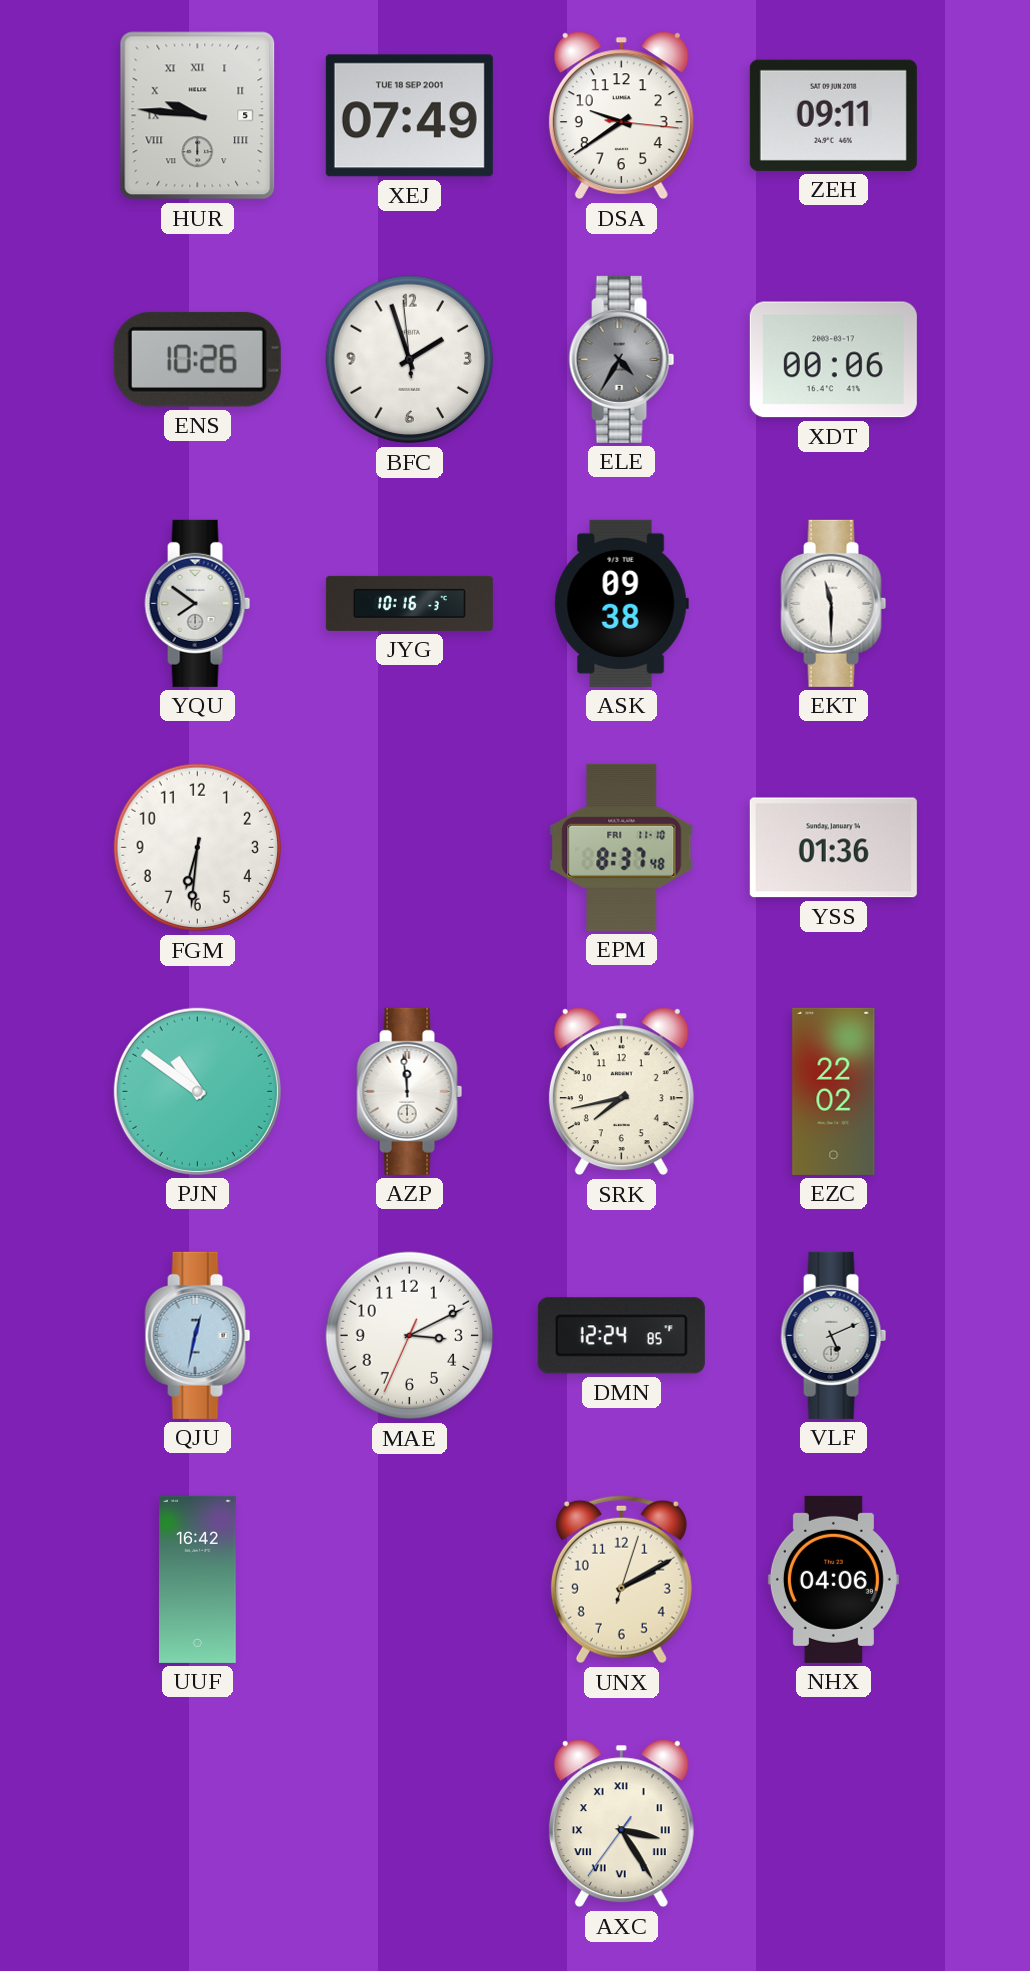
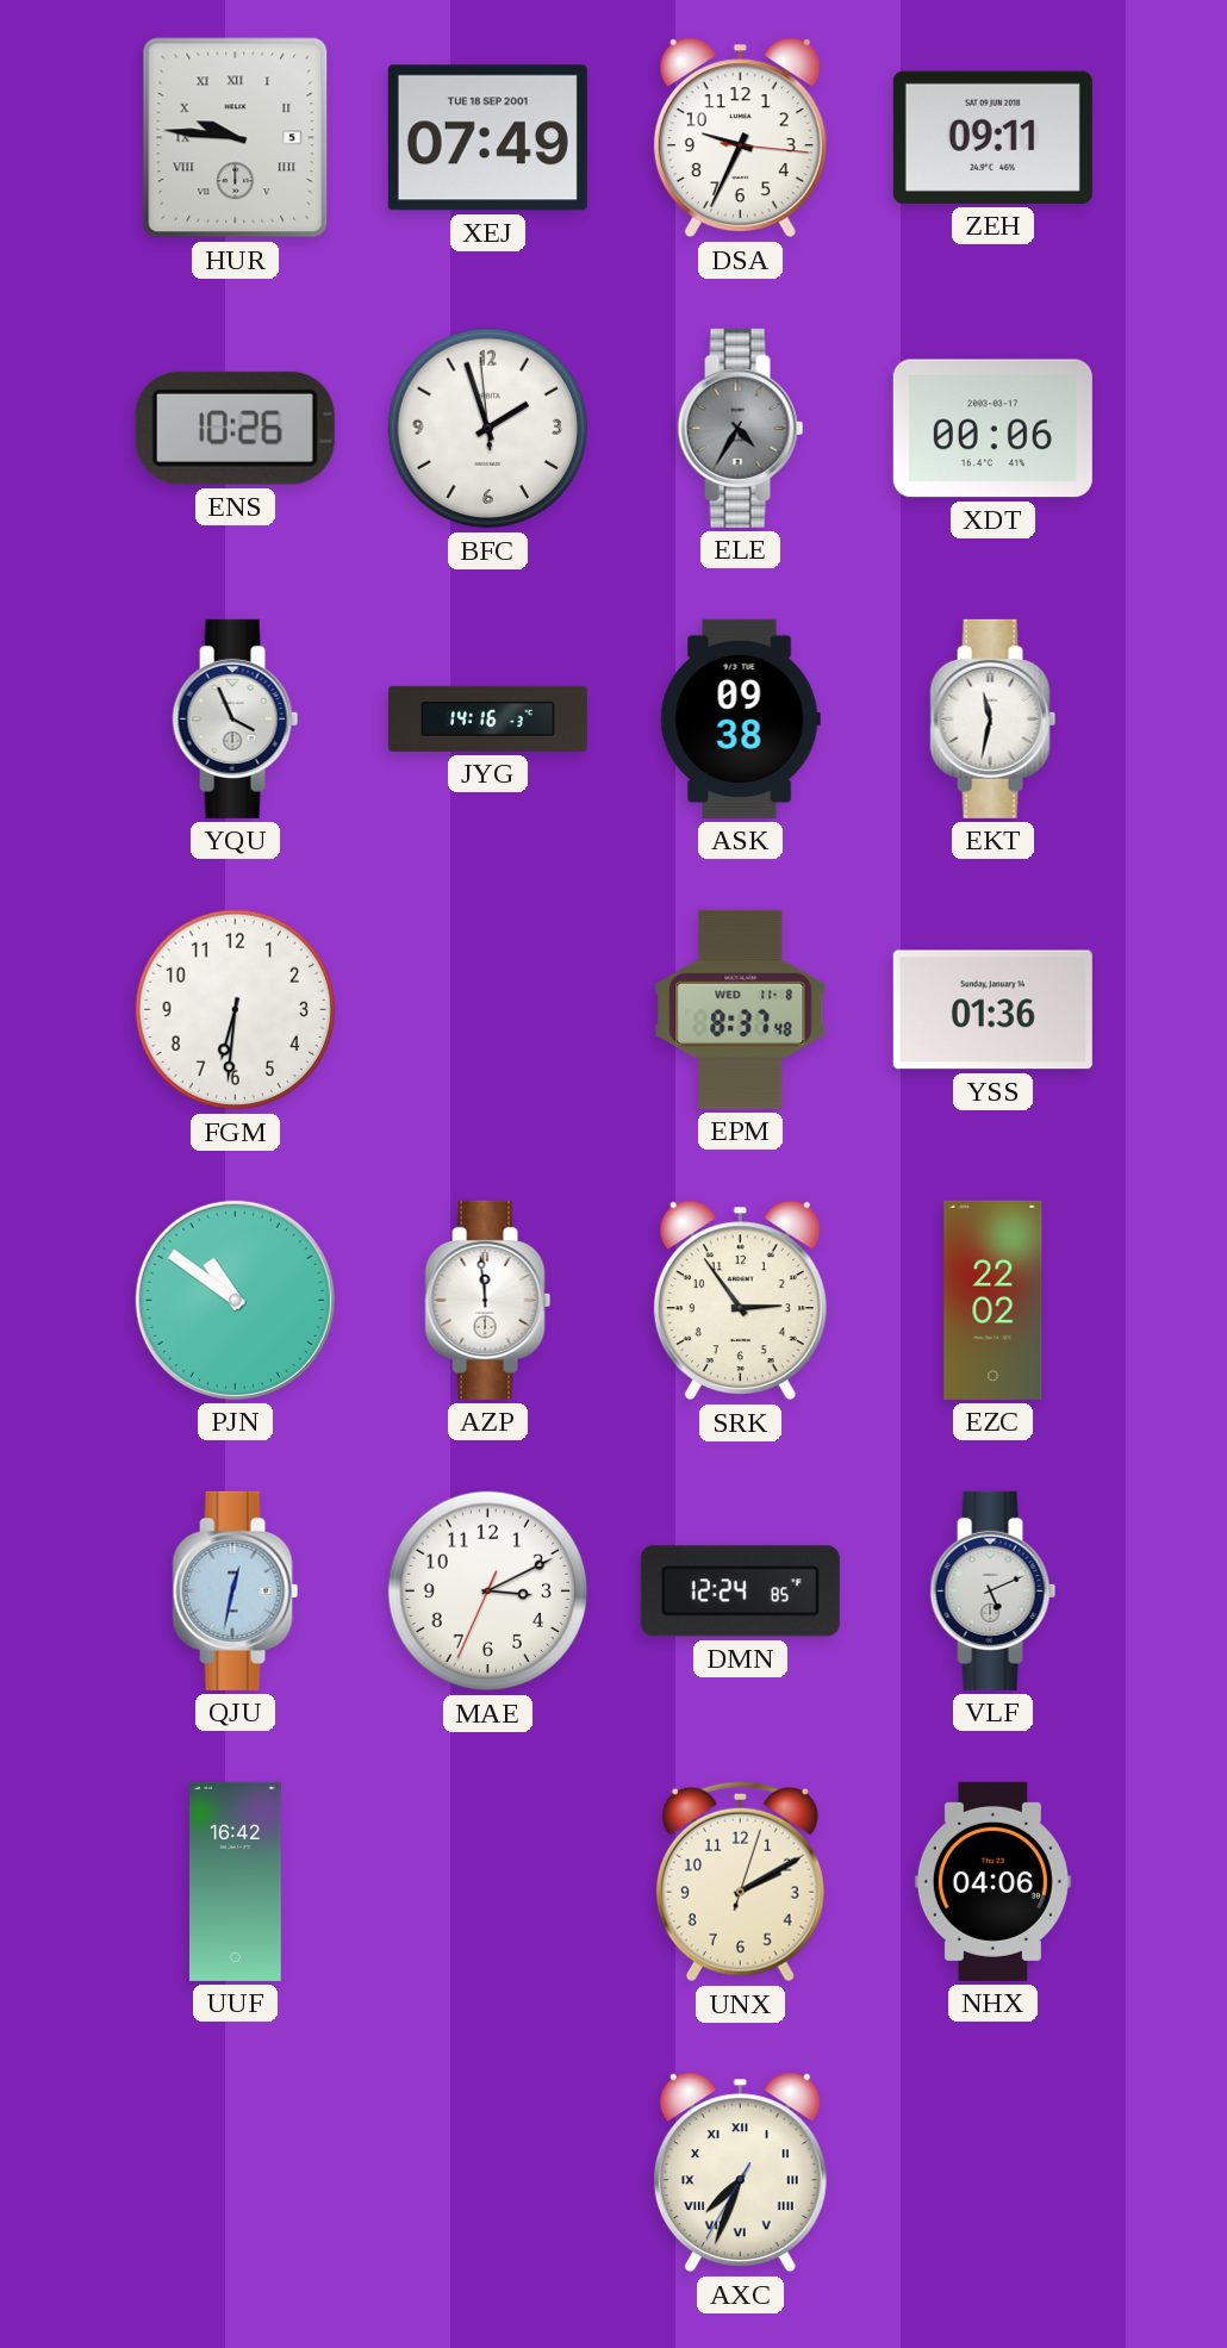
DSA: 9:39 -> 9:34 (740, 138)
YQU: 7:51 -> 3:56 (236, 718)
JYG: 10:16 -> 14:16 (487, 718)
EKT: 11:30 -> 11:32 (994, 718)
EPM date: FRI 11-10 -> WED 11-8 (741, 1009)
SRK: 7:43 -> 2:54 (740, 1301)
AXC: 3:24 -> 7:33 (740, 2173)
